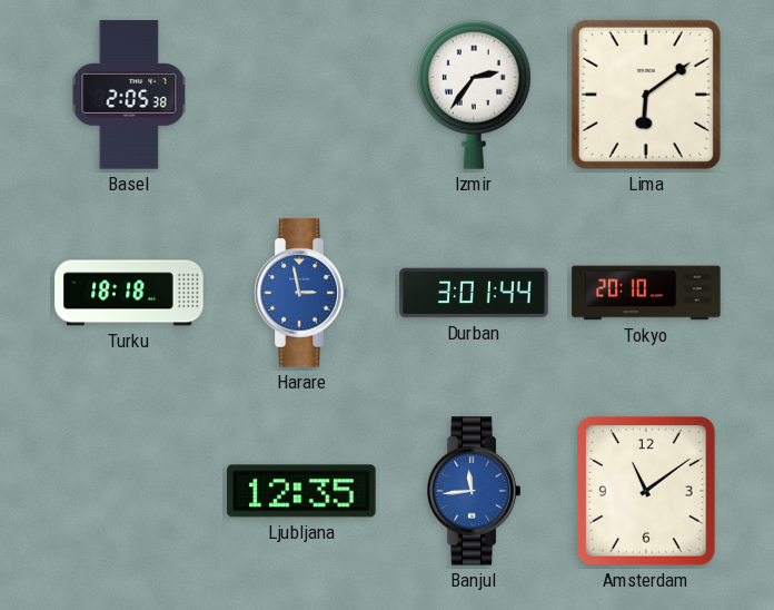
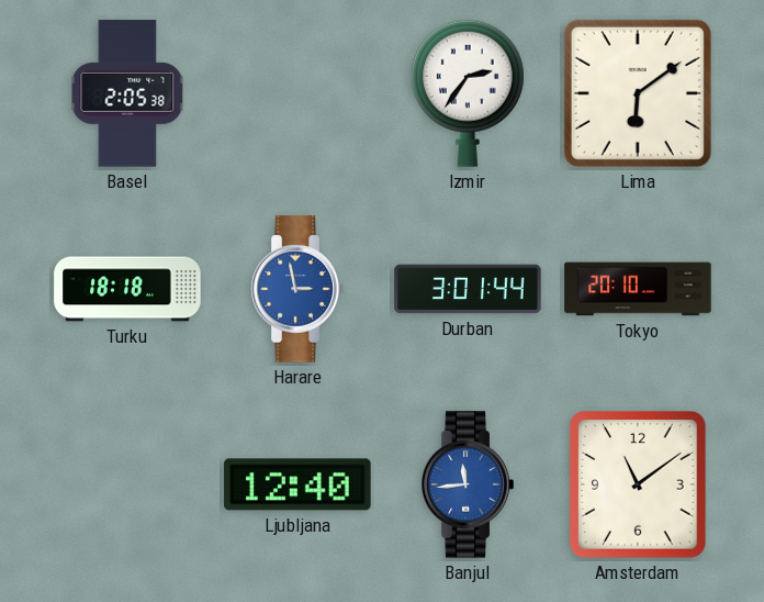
Ljubljana: 12:35 -> 12:40 (297, 484)
